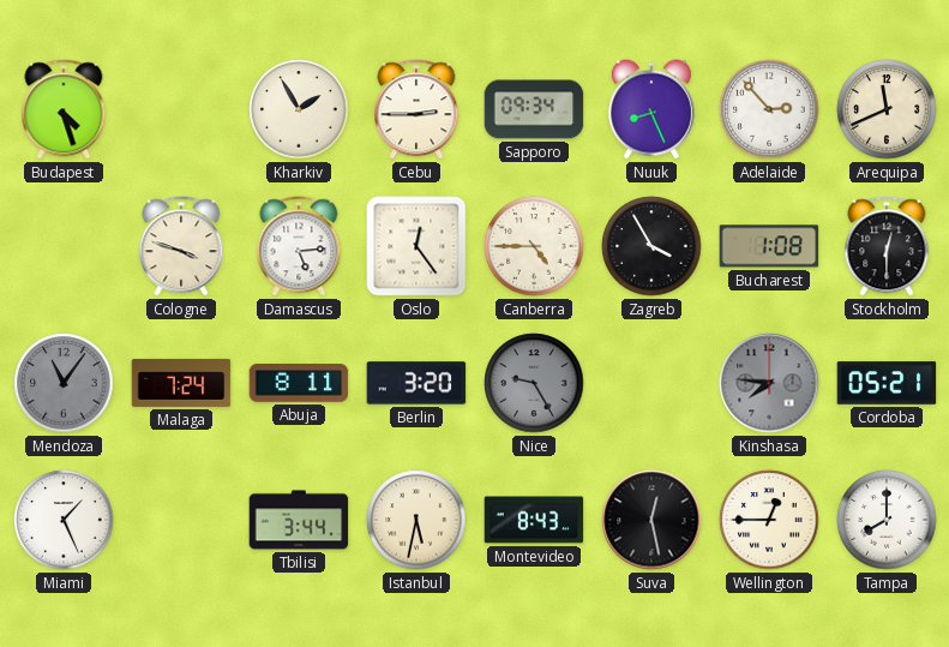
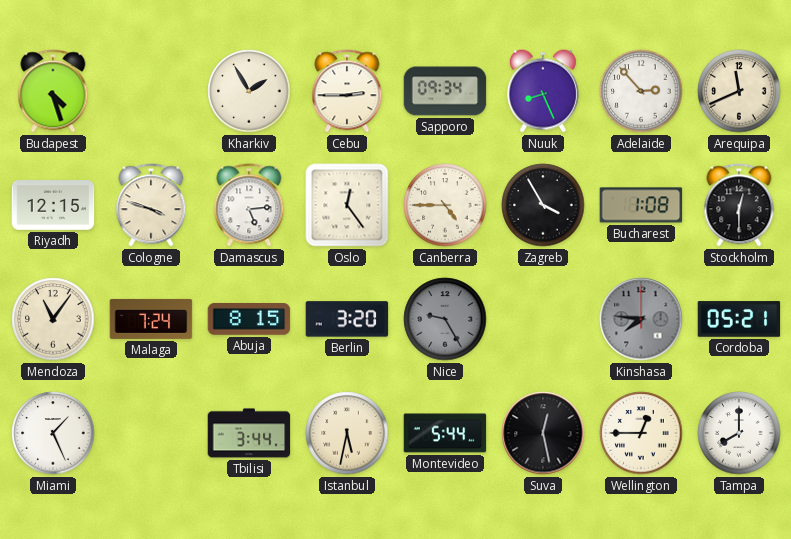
Riyadh: none -> 12:15 (53, 206)
Mendoza dial: grey -> cream (53, 319)
Abuja: 8:11 -> 8:15 (249, 319)
Montevideo: 8:43 -> 5:44 (445, 433)
